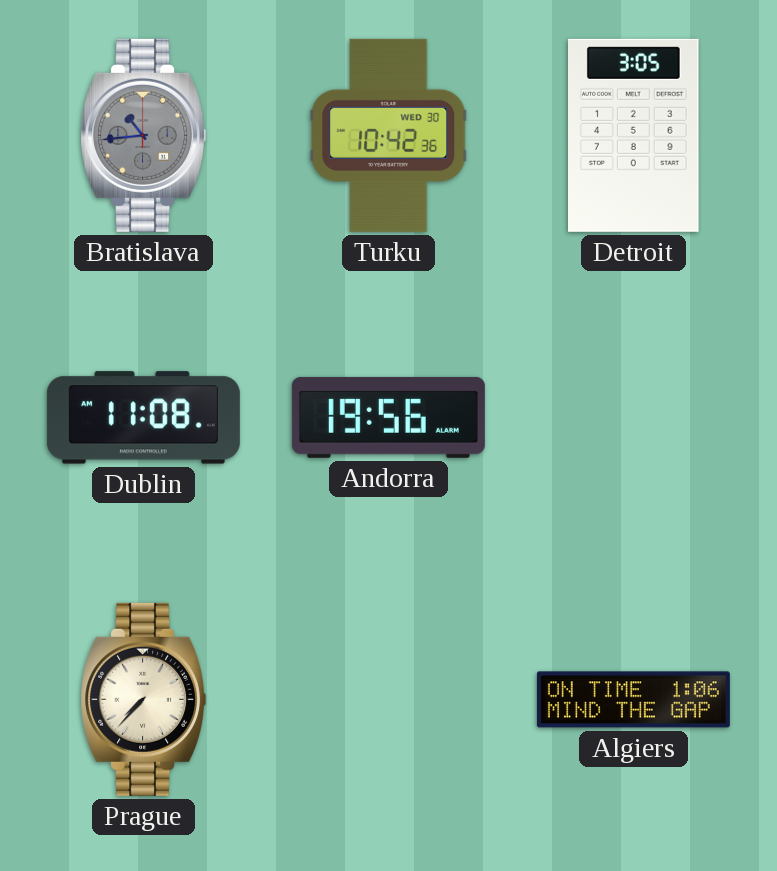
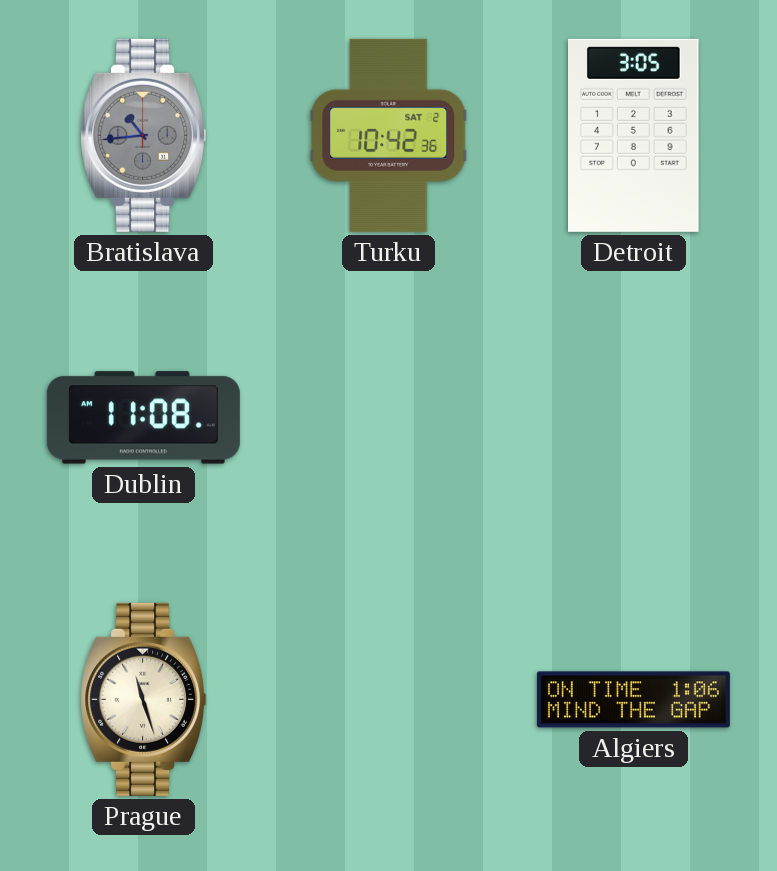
Turku date: WED 30 -> SAT 2 (389, 135)
Andorra: 19:56 -> none (388, 417)
Prague: 7:37 -> 11:27 (144, 699)
